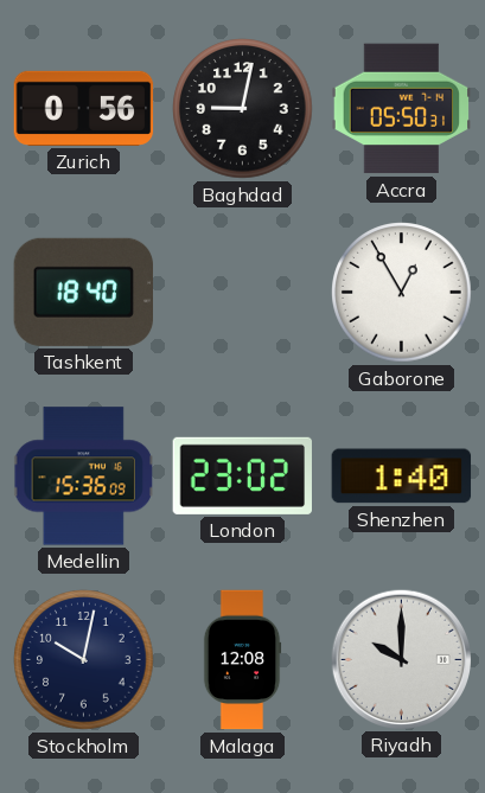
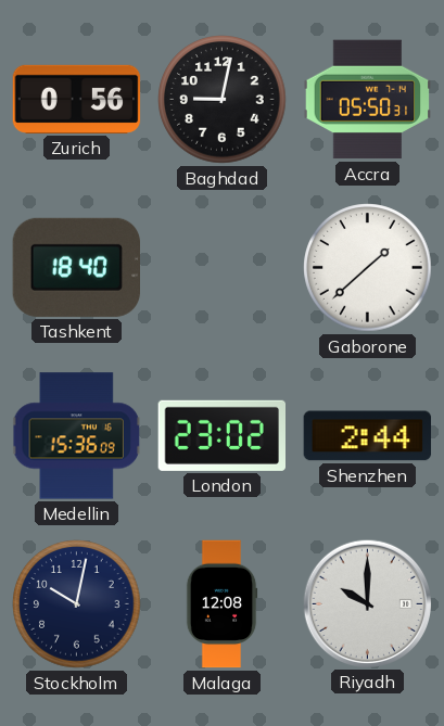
Gaborone: 12:55 -> 1:38 (368, 268)
Shenzhen: 1:40 -> 2:44 (368, 436)
